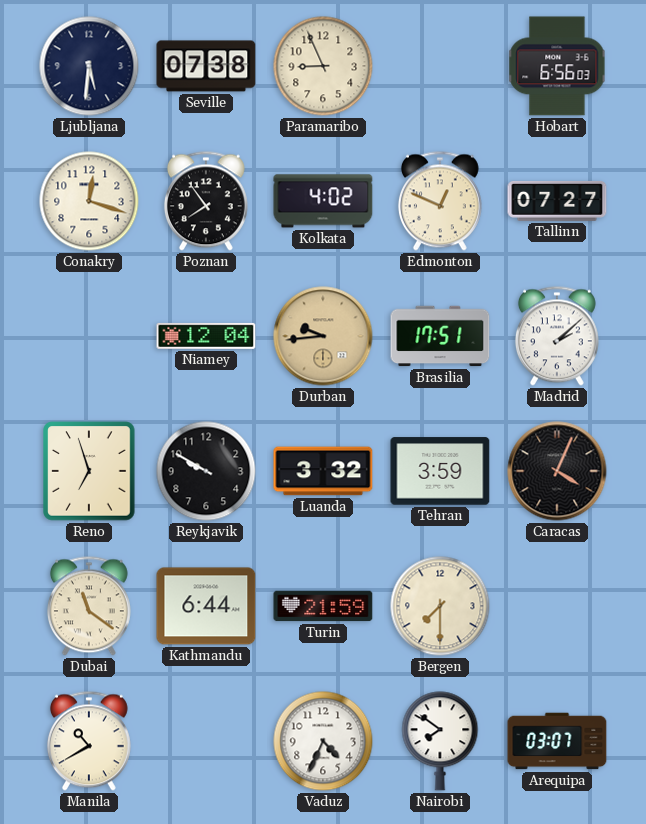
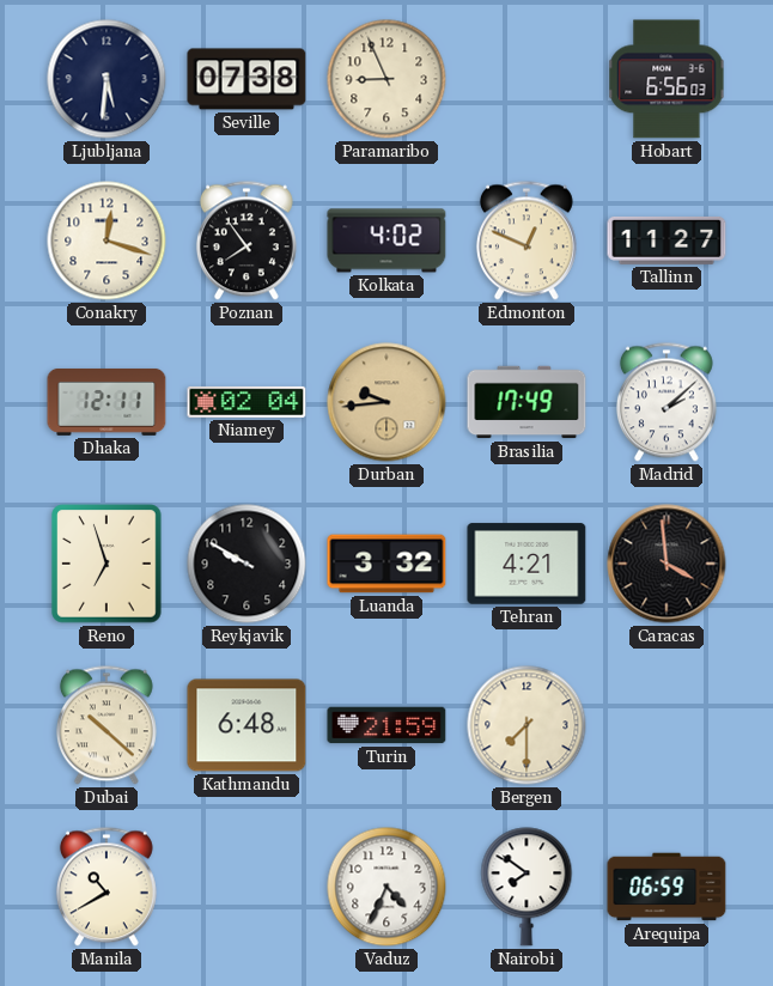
Tallinn: 07:27 -> 11:27 (667, 241)
Dhaka: none -> 12:11 (106, 402)
Niamey: 12:04 -> 02:04 (246, 402)
Brasilia: 17:51 -> 17:49 (527, 402)
Tehran: 3:59 -> 4:21 (527, 564)
Caracas: 4:04 -> 3:59 (667, 564)
Dubai: 11:21 -> 10:22 (106, 725)
Kathmandu: 6:44 -> 6:48 (246, 725)
Arequipa: 03:07 -> 06:59 (667, 887)
